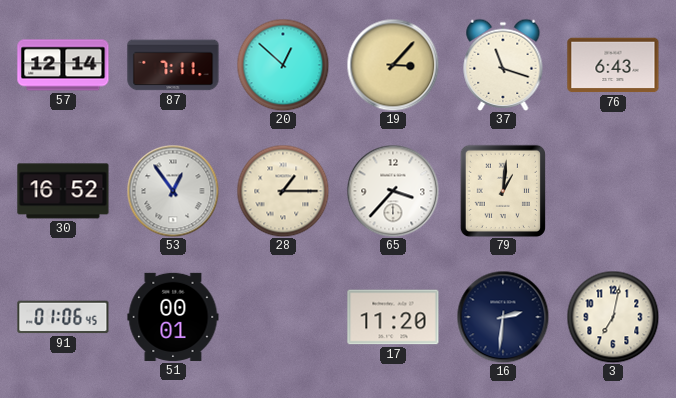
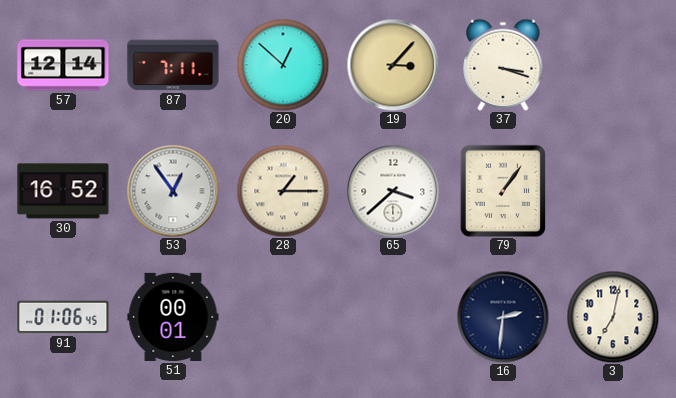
37: 11:18 -> 3:18 (503, 65)
76: 6:43 -> none (613, 65)
65: 3:37 -> 3:38 (393, 191)
79: 1:01 -> 1:06 (503, 190)
17: 11:20 -> none (393, 317)
